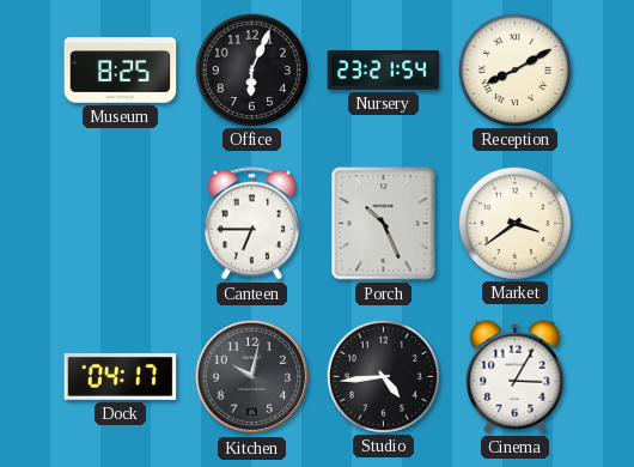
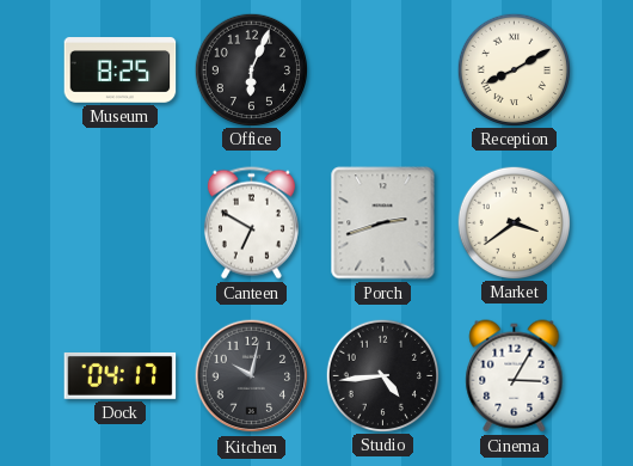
Nursery: 23:21 -> none (384, 71)
Canteen: 6:45 -> 6:50 (251, 223)
Porch: 10:26 -> 2:42 (383, 223)
